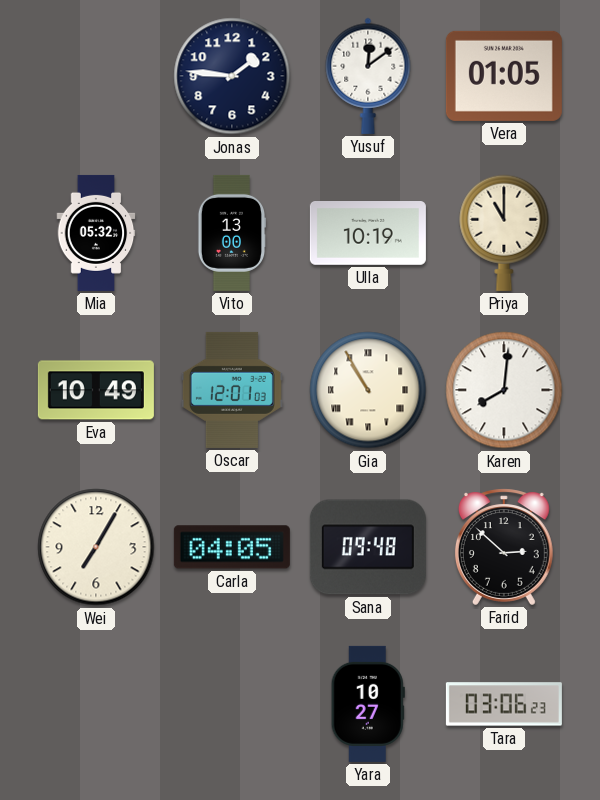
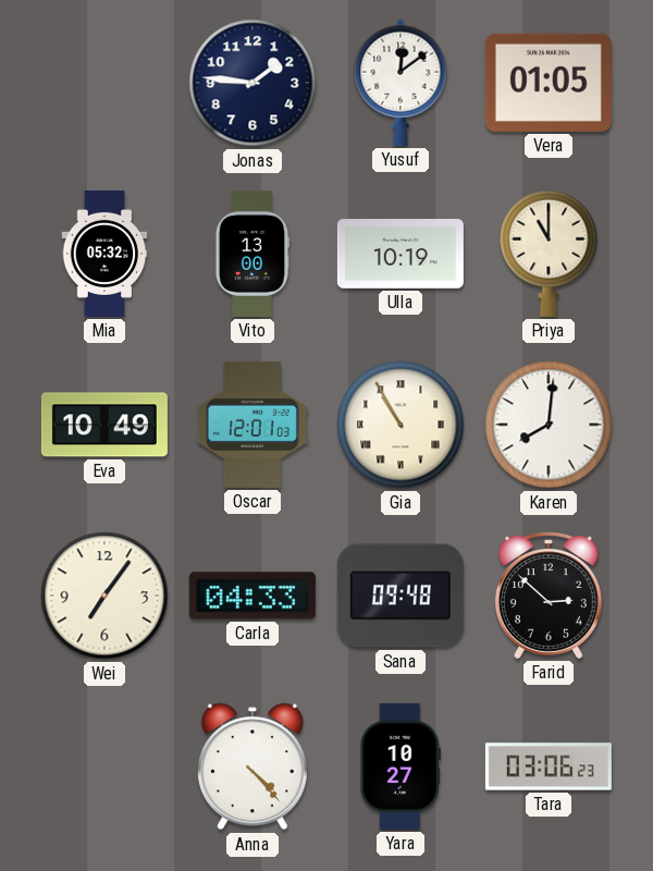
Wei: 7:05 -> 7:06 (104, 596)
Carla: 04:05 -> 04:33 (252, 596)
Anna: none -> 4:23 (252, 766)
